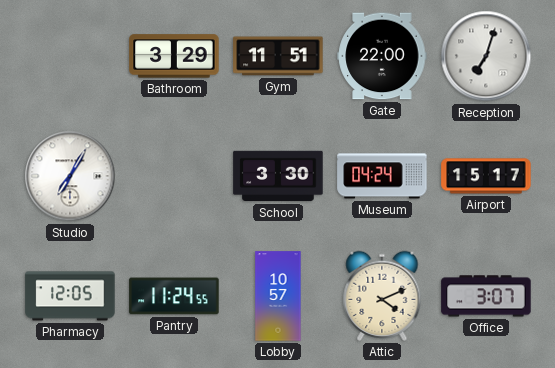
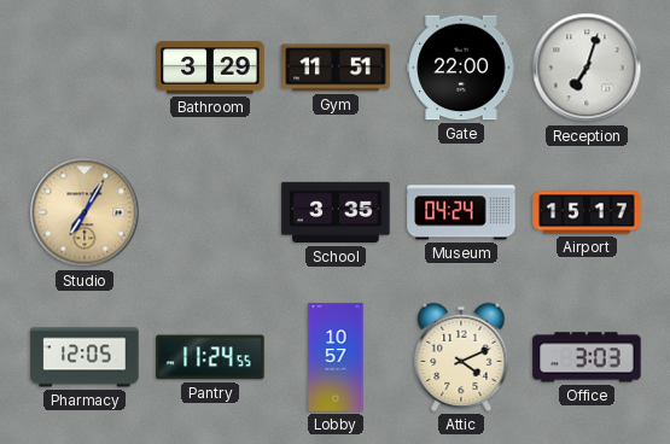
Studio dial: white -> champagne (85, 212)
School: 3:30 -> 3:35 (336, 212)
Office: 3:07 -> 3:03 (587, 357)
